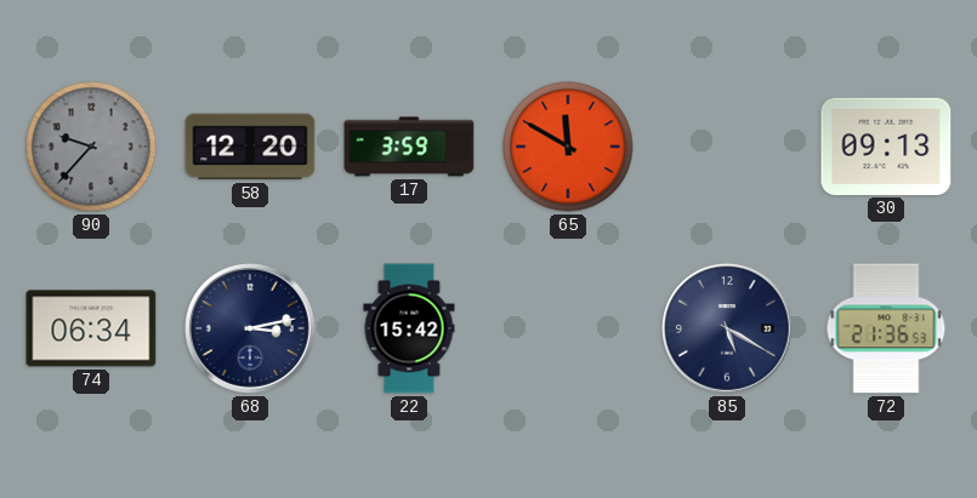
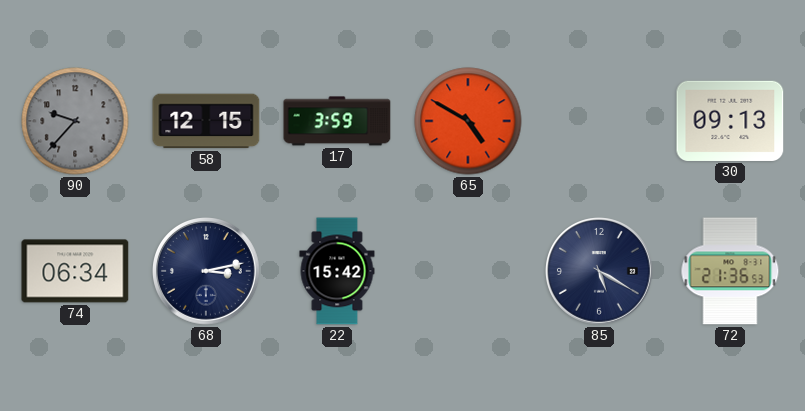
58: 12:20 -> 12:15 (206, 121)
65: 11:50 -> 4:50 (468, 121)
